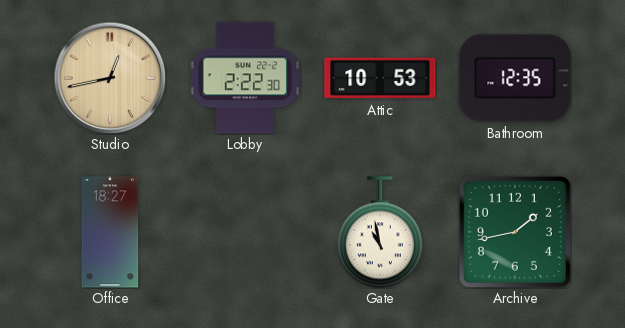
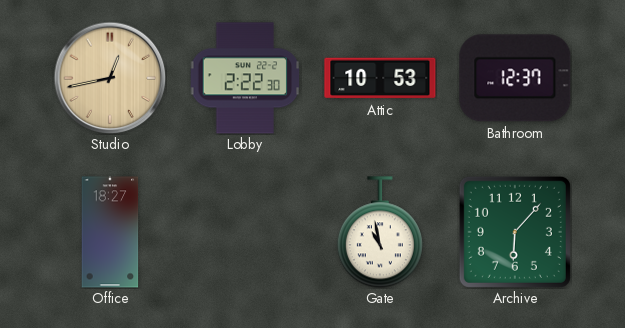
Bathroom: 12:35 -> 12:37 (515, 78)
Archive: 1:43 -> 6:07 (515, 232)
